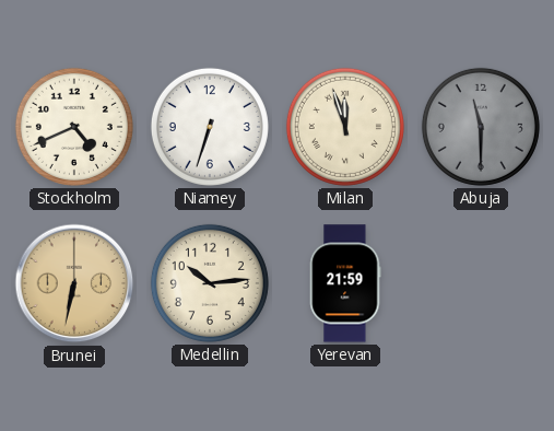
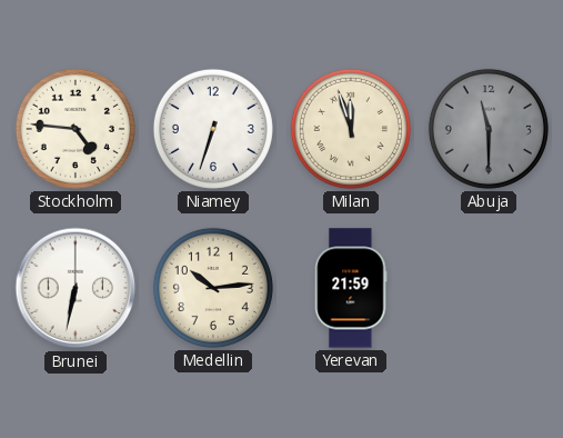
Stockholm: 4:41 -> 4:46 (76, 129)
Brunei dial: champagne -> white (76, 288)
